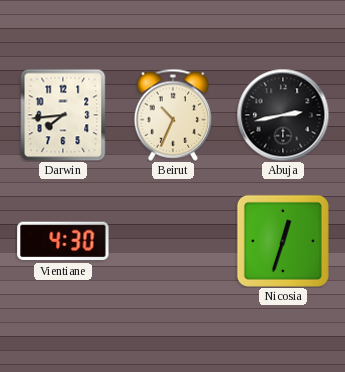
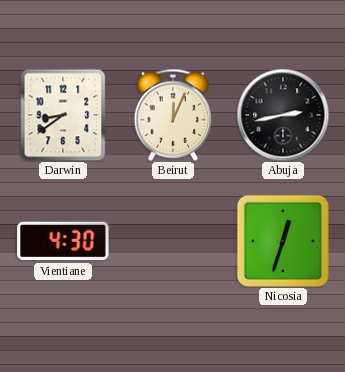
Darwin: 7:44 -> 8:39 (63, 115)
Beirut: 10:34 -> 12:04 (173, 115)
